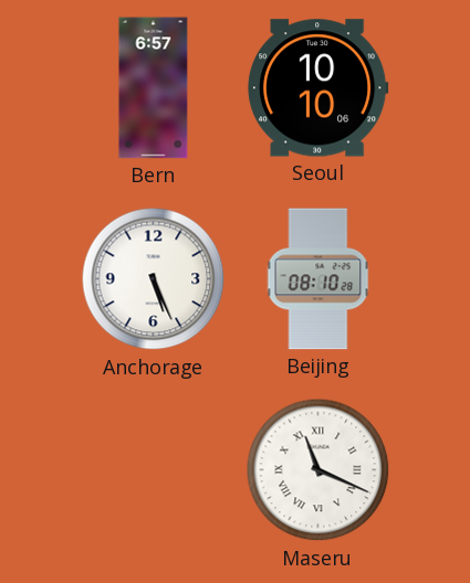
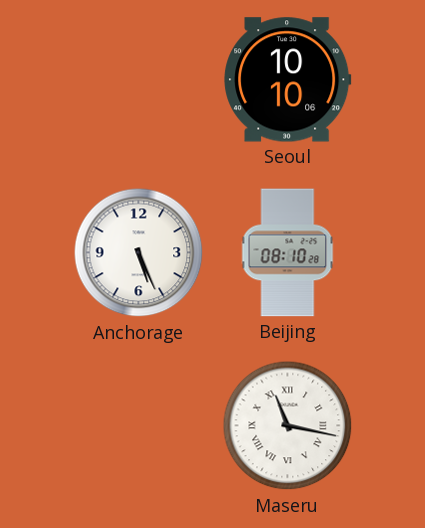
Bern: 6:57 -> none (154, 88)
Maseru: 11:19 -> 11:17 (288, 426)
